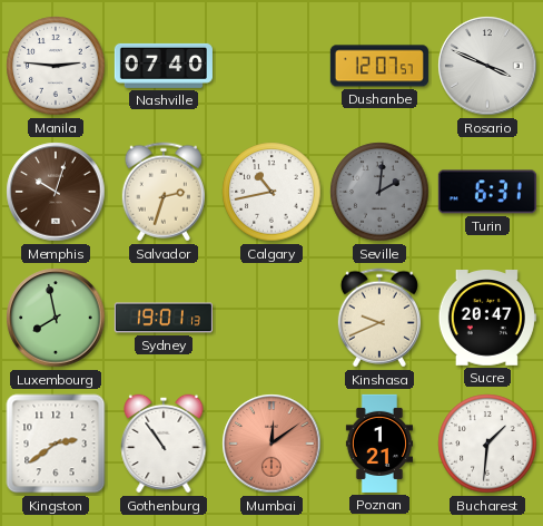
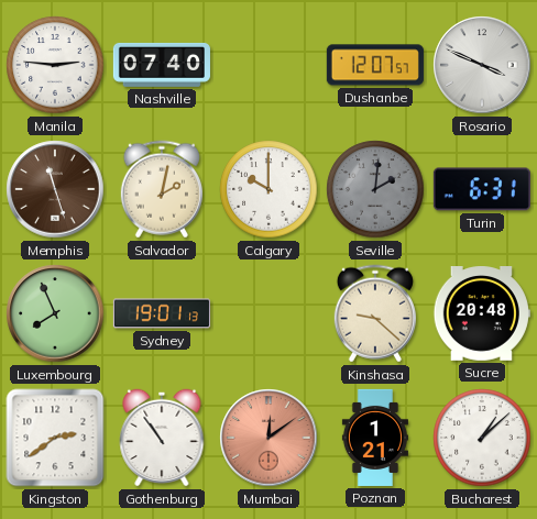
Memphis: 10:03 -> 11:27 (55, 189)
Salvador: 2:33 -> 2:02 (162, 189)
Calgary: 10:43 -> 10:00 (268, 189)
Luxembourg: 7:58 -> 7:56 (55, 313)
Kinshasa: 9:41 -> 9:22 (375, 313)
Sucre: 20:47 -> 20:48 (482, 314)
Bucharest: 1:31 -> 1:08 (482, 438)
